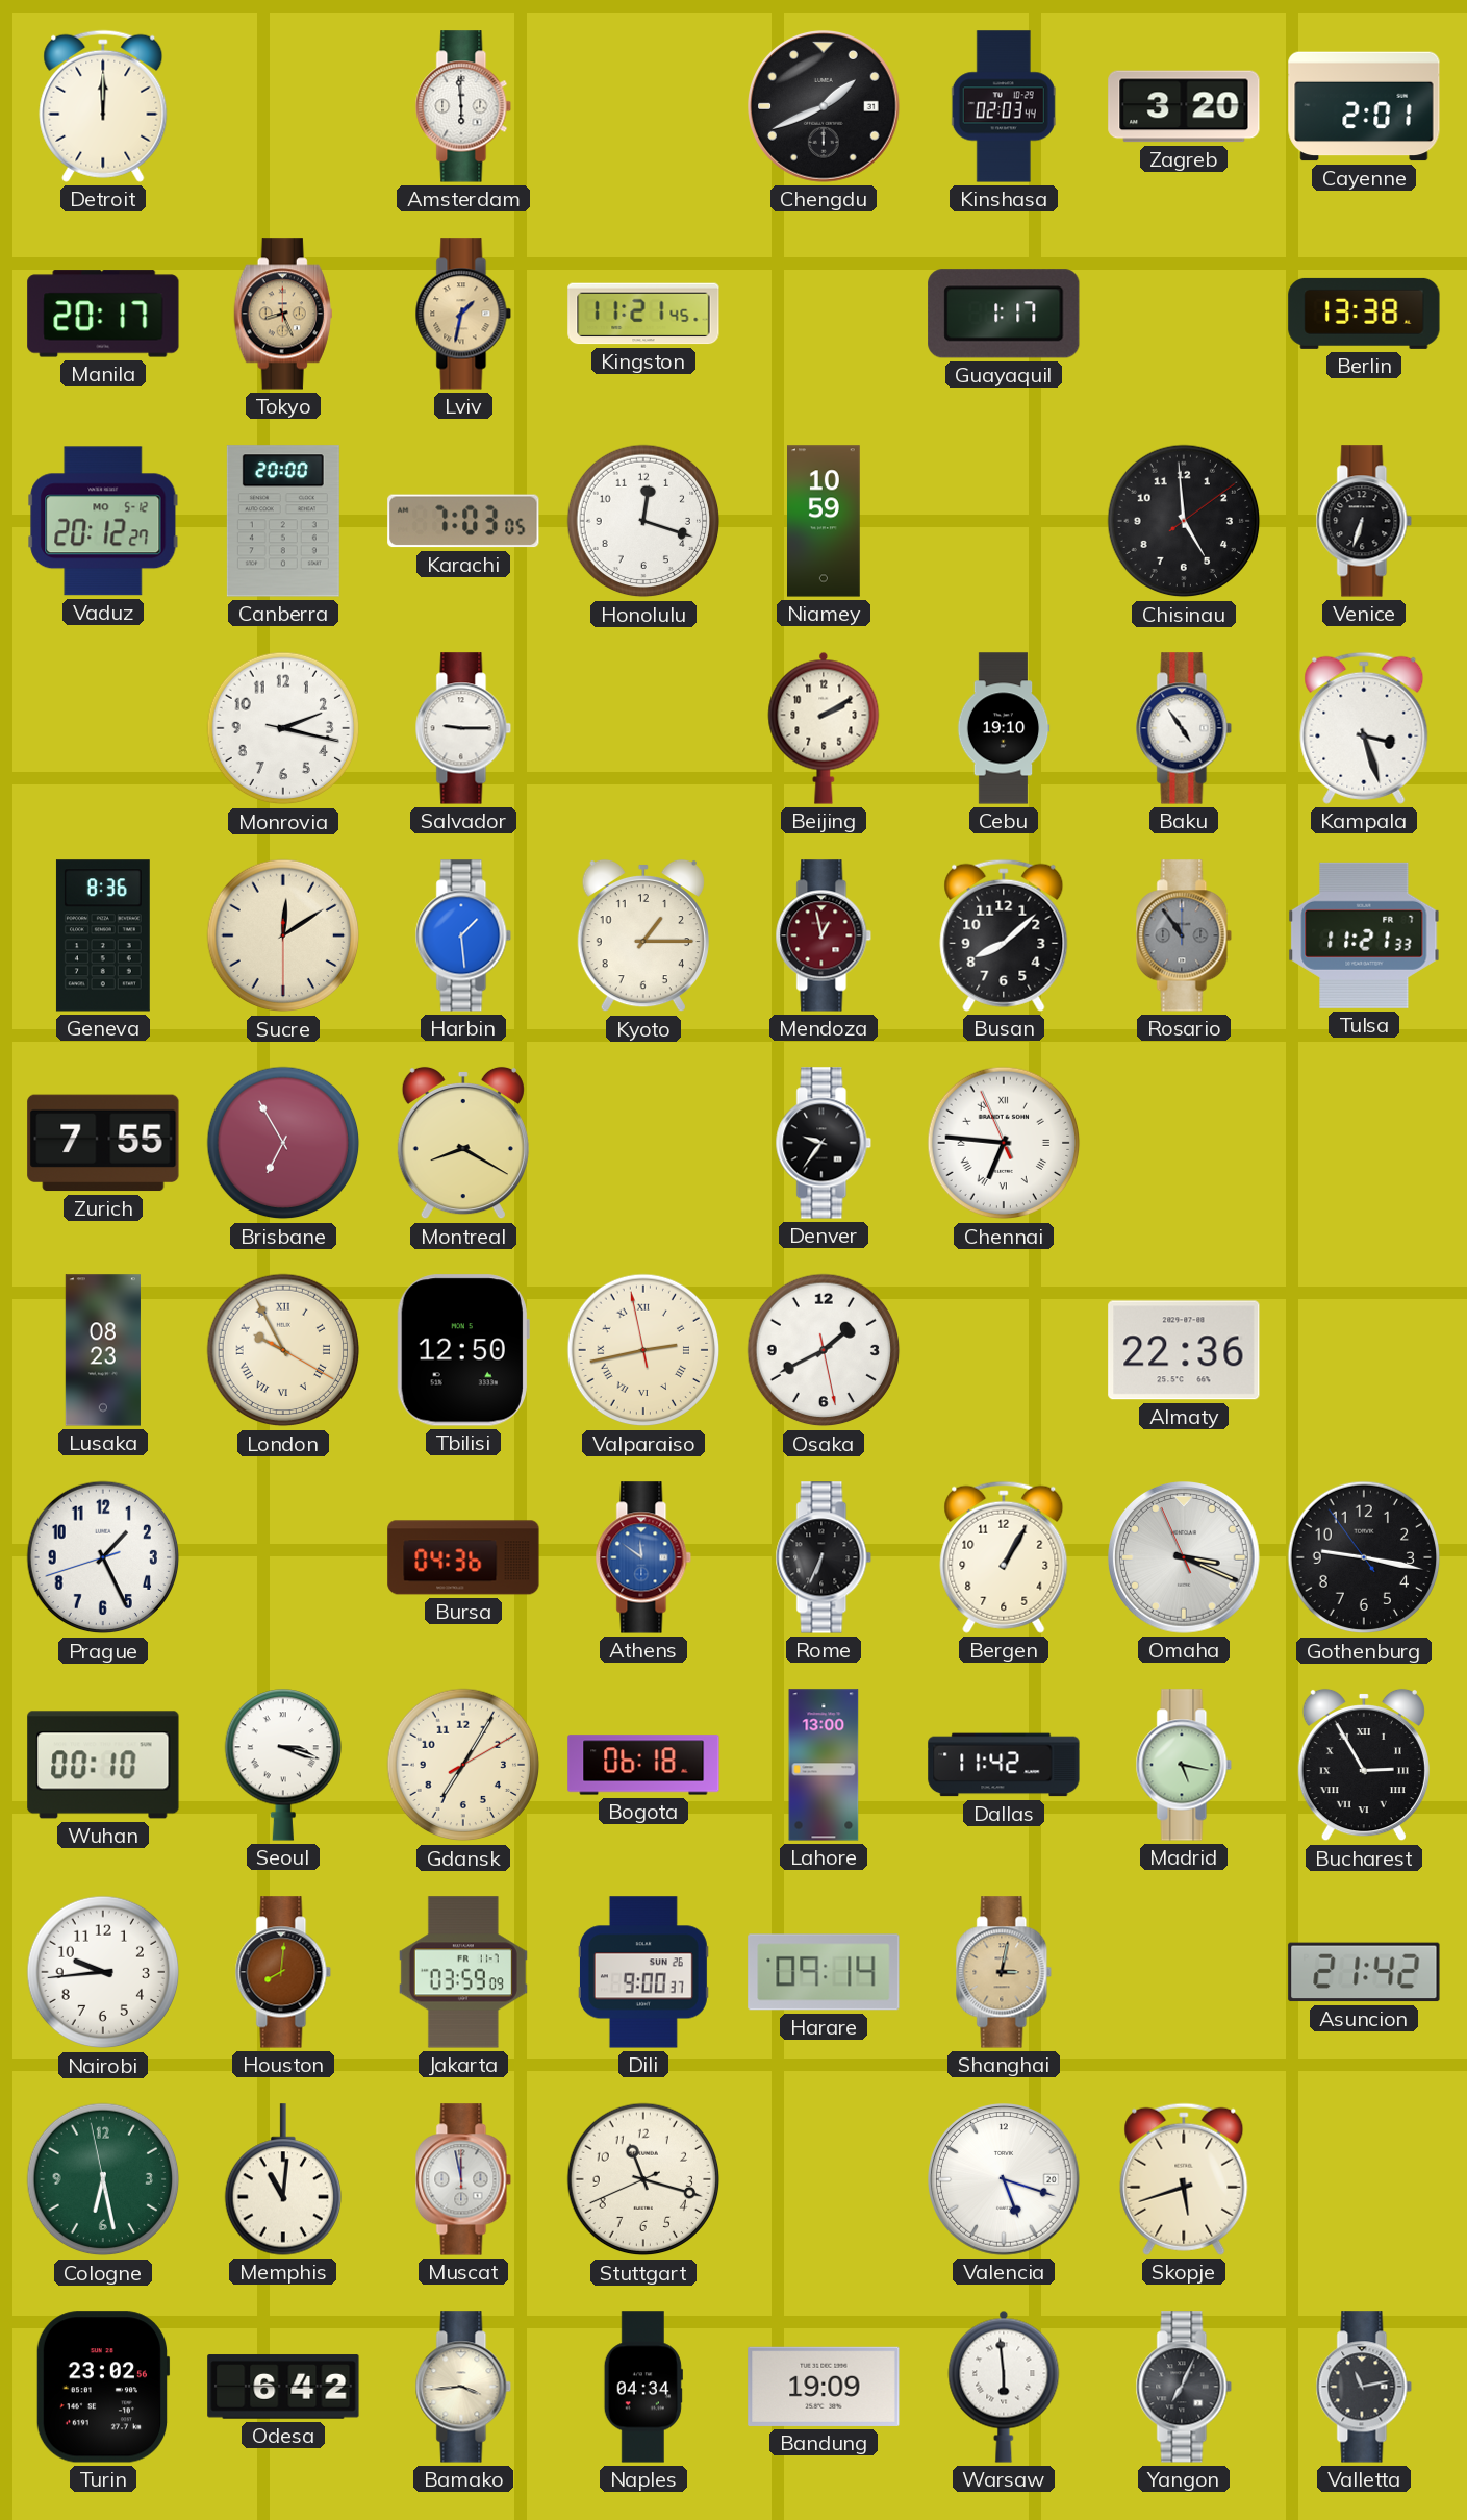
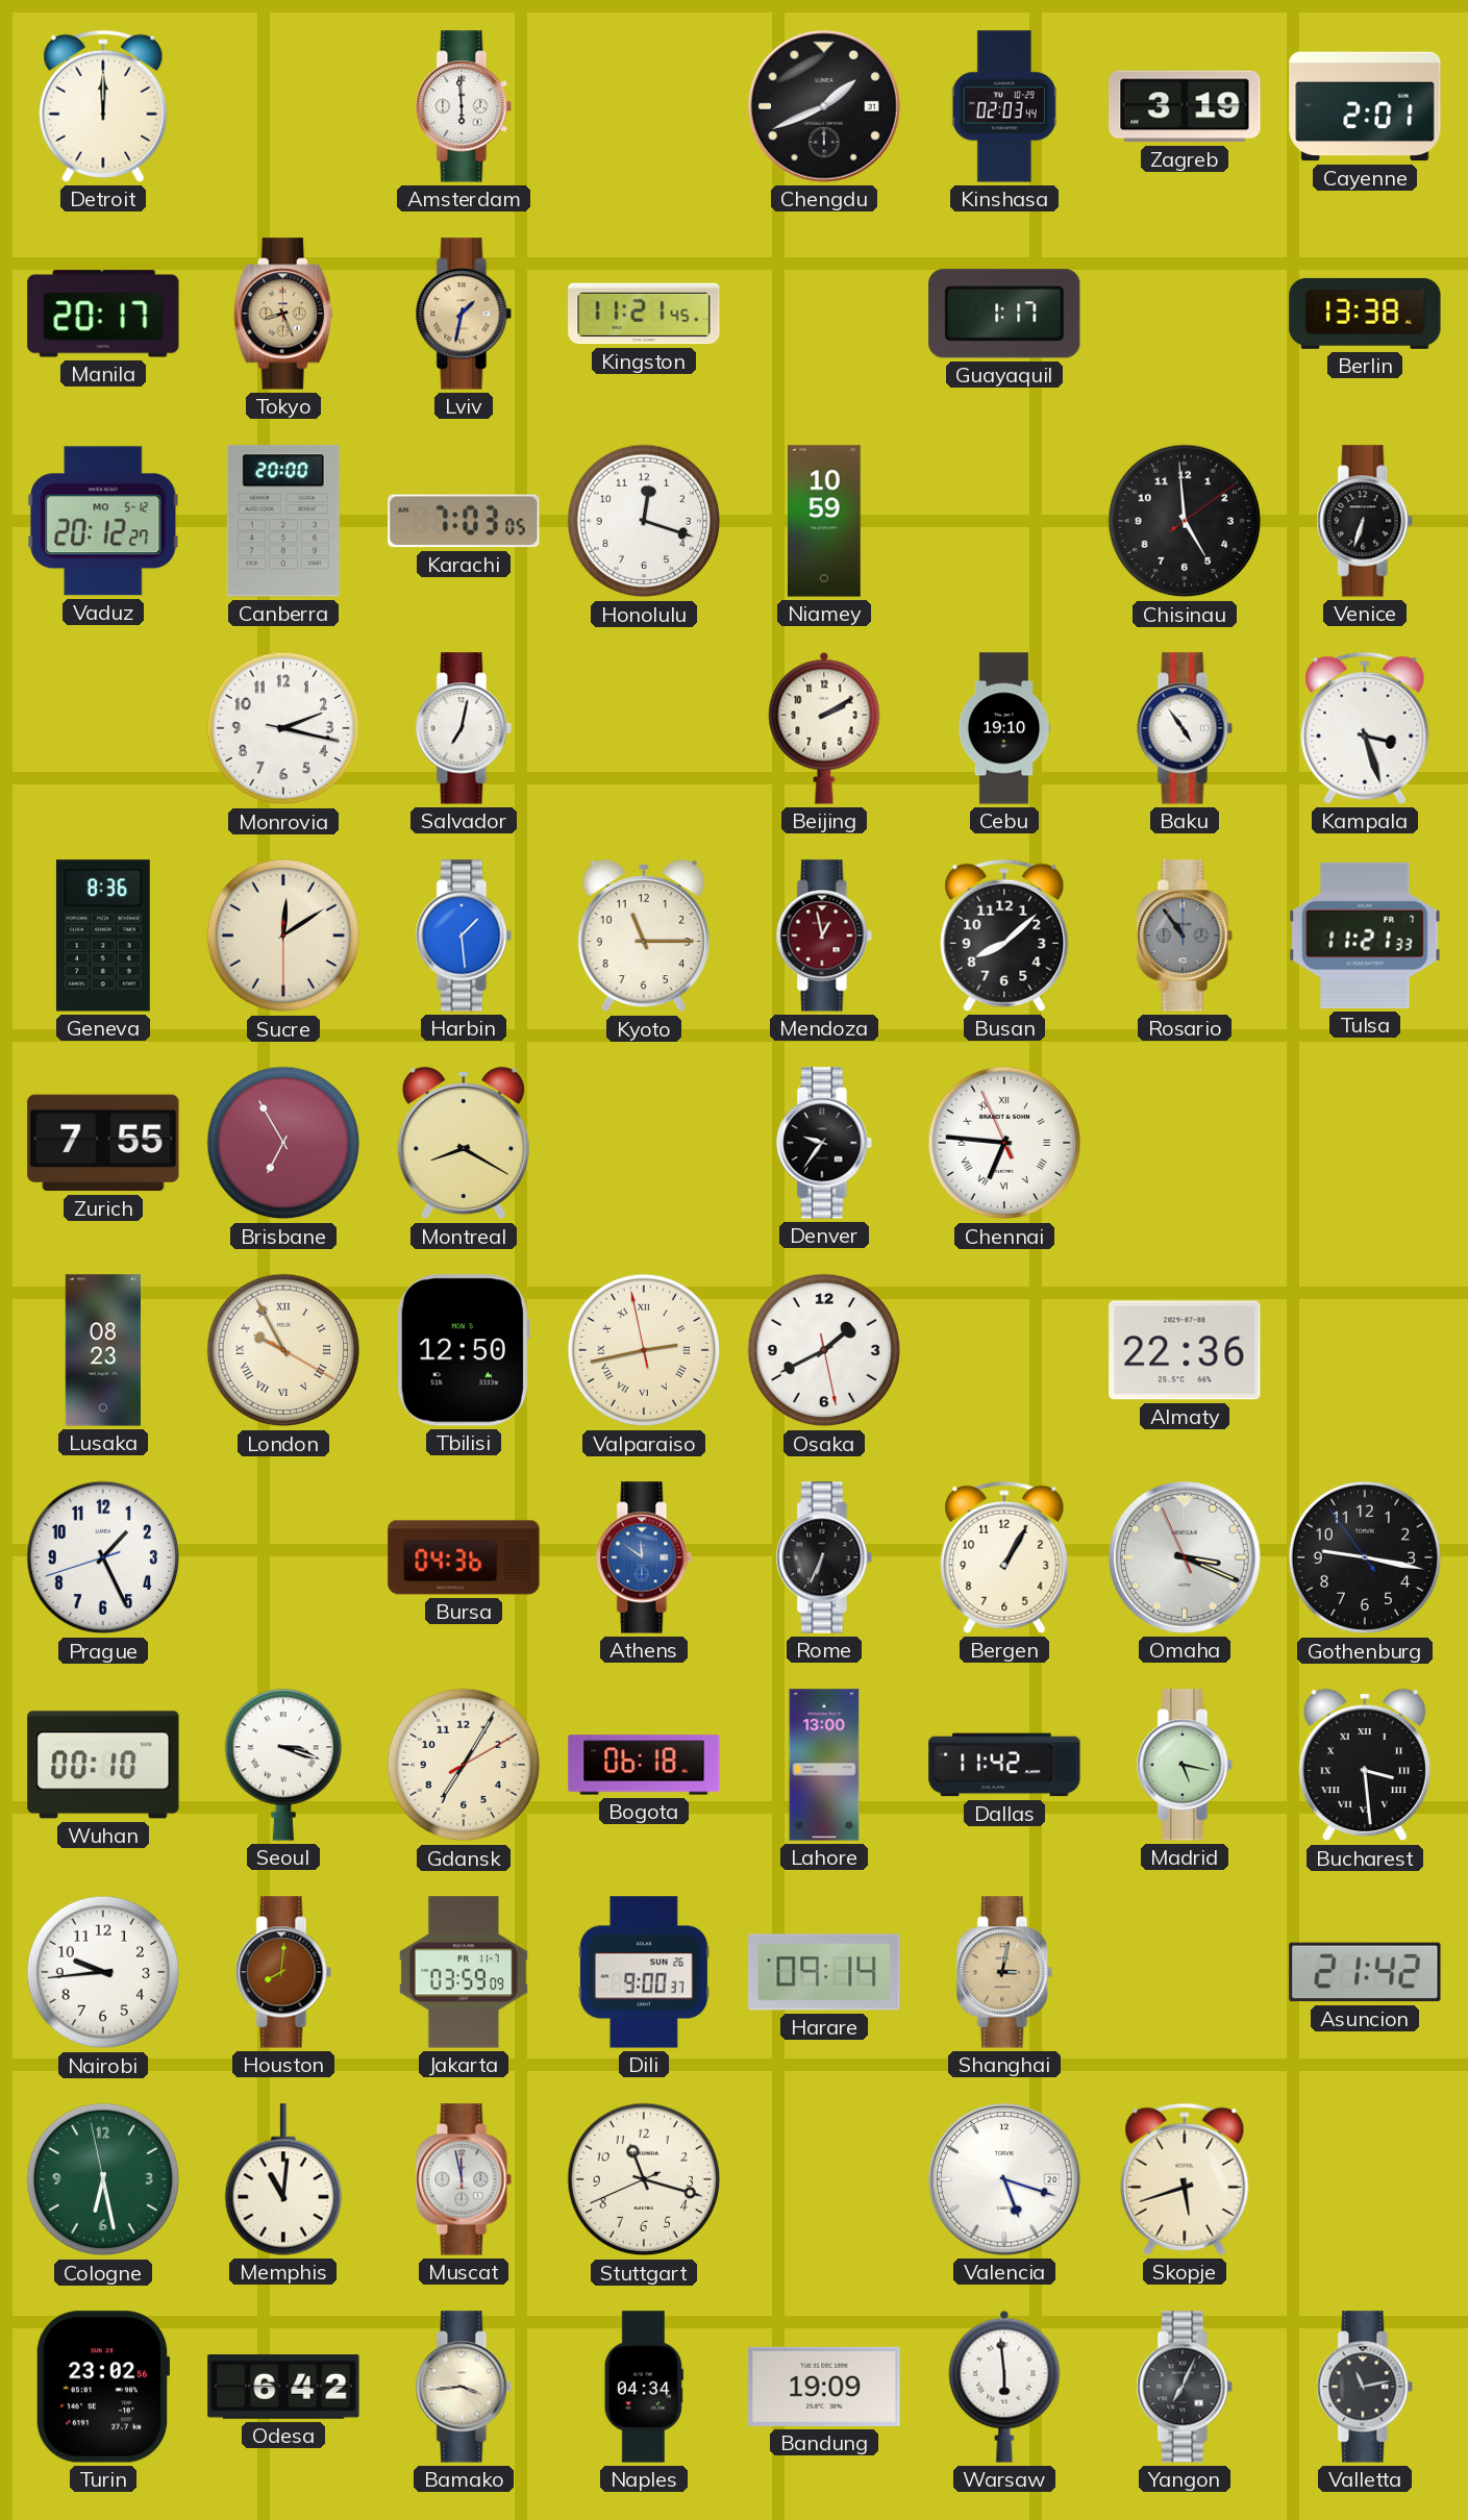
Zagreb: 3:20 -> 3:19 (1185, 106)
Salvador: 9:15 -> 7:02 (464, 728)
Kyoto: 1:15 -> 11:15 (644, 935)
Bucharest: 2:55 -> 3:29 (1365, 1765)
